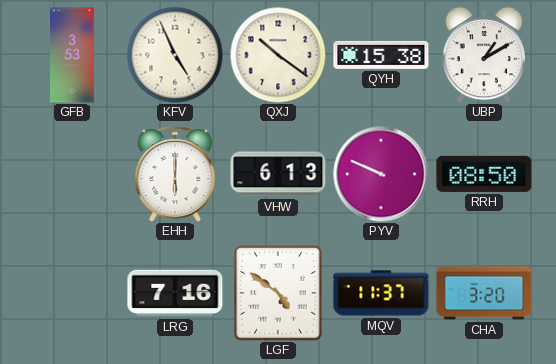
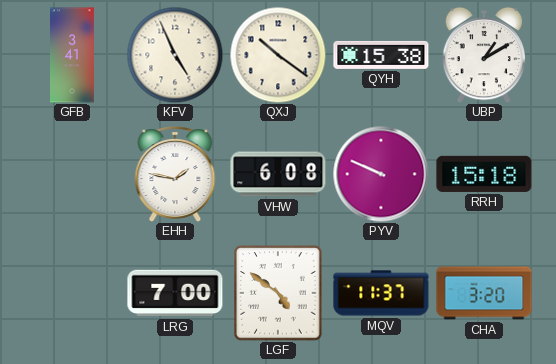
GFB: 3:53 -> 3:41 (73, 55)
EHH: 6:00 -> 1:47 (175, 175)
VHW: 6:13 -> 6:08 (278, 174)
RRH: 08:50 -> 15:18 (484, 174)
LRG: 7:16 -> 7:00 (175, 293)
